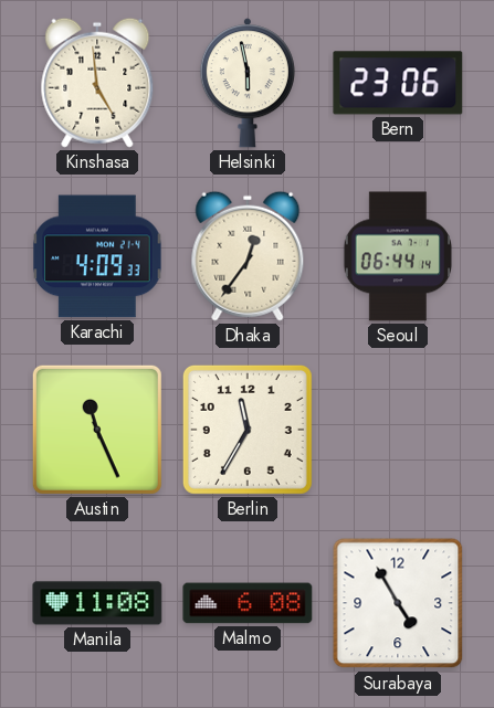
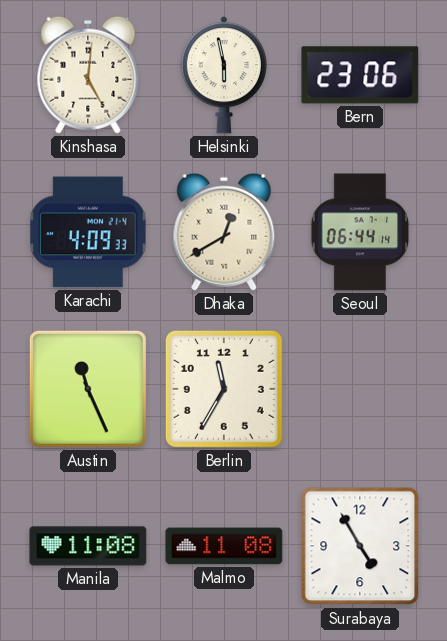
Kinshasa: 4:59 -> 5:01 (88, 75)
Dhaka: 12:36 -> 12:40 (224, 232)
Malmo: 6:08 -> 11:08 (224, 546)
